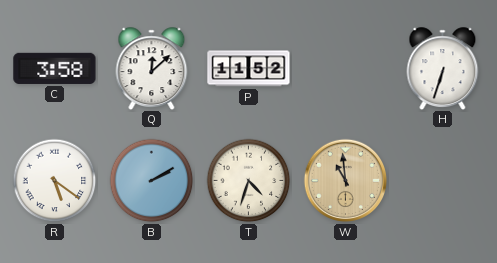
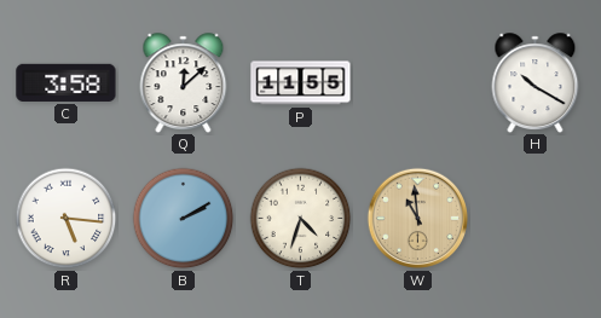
P: 11:52 -> 11:55 (301, 83)
H: 6:33 -> 10:20 (536, 82)
R: 5:21 -> 5:16 (67, 219)
